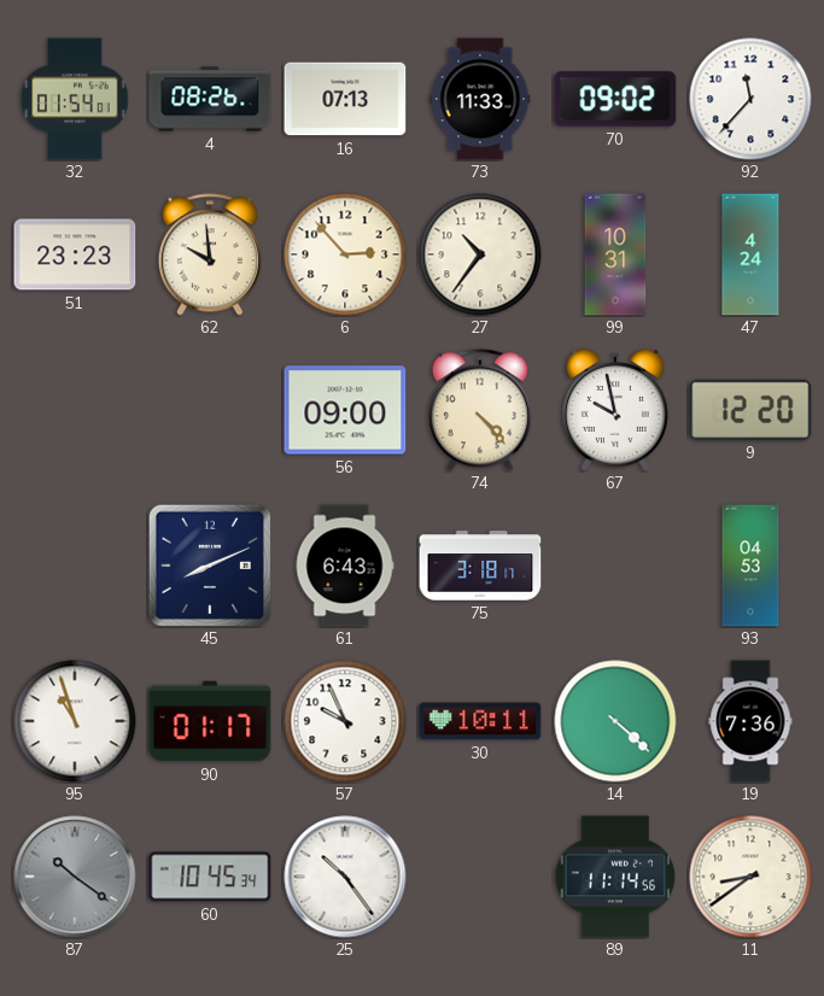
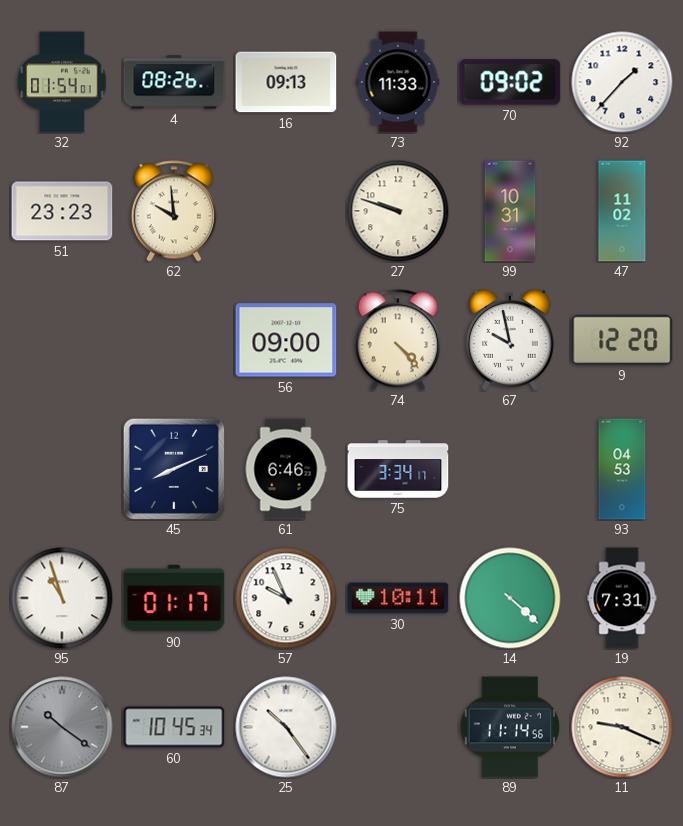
16: 07:13 -> 09:13 (286, 82)
92: 11:37 -> 1:37 (622, 82)
6: 2:53 -> none (345, 254)
27: 10:36 -> 9:48 (398, 211)
47: 4:24 -> 11:02 (622, 211)
61: 6:43 -> 6:46 (286, 469)
75: 3:18 -> 3:34 (398, 469)
19: 7:36 -> 7:31 (622, 598)
11: 8:39 -> 9:19 (622, 727)
